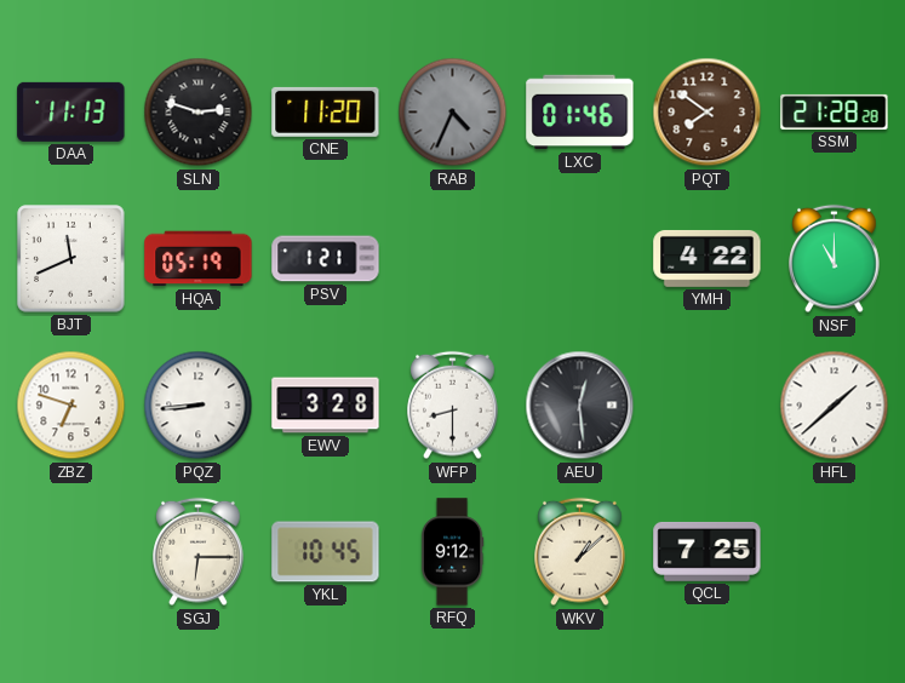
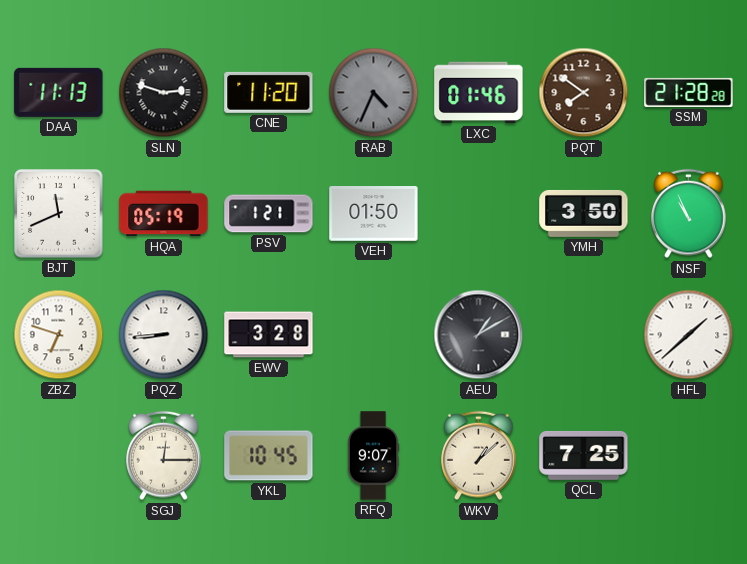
VEH: none -> 01:50 (374, 214)
YMH: 4:22 -> 3:50 (584, 213)
NSF: 11:00 -> 10:56 (689, 214)
WFP: 8:30 -> none (453, 406)
AEU: 12:29 -> 1:10 (479, 335)
SGJ: 6:15 -> 12:15 (164, 456)
RFQ: 9:12 -> 9:07 (373, 456)
